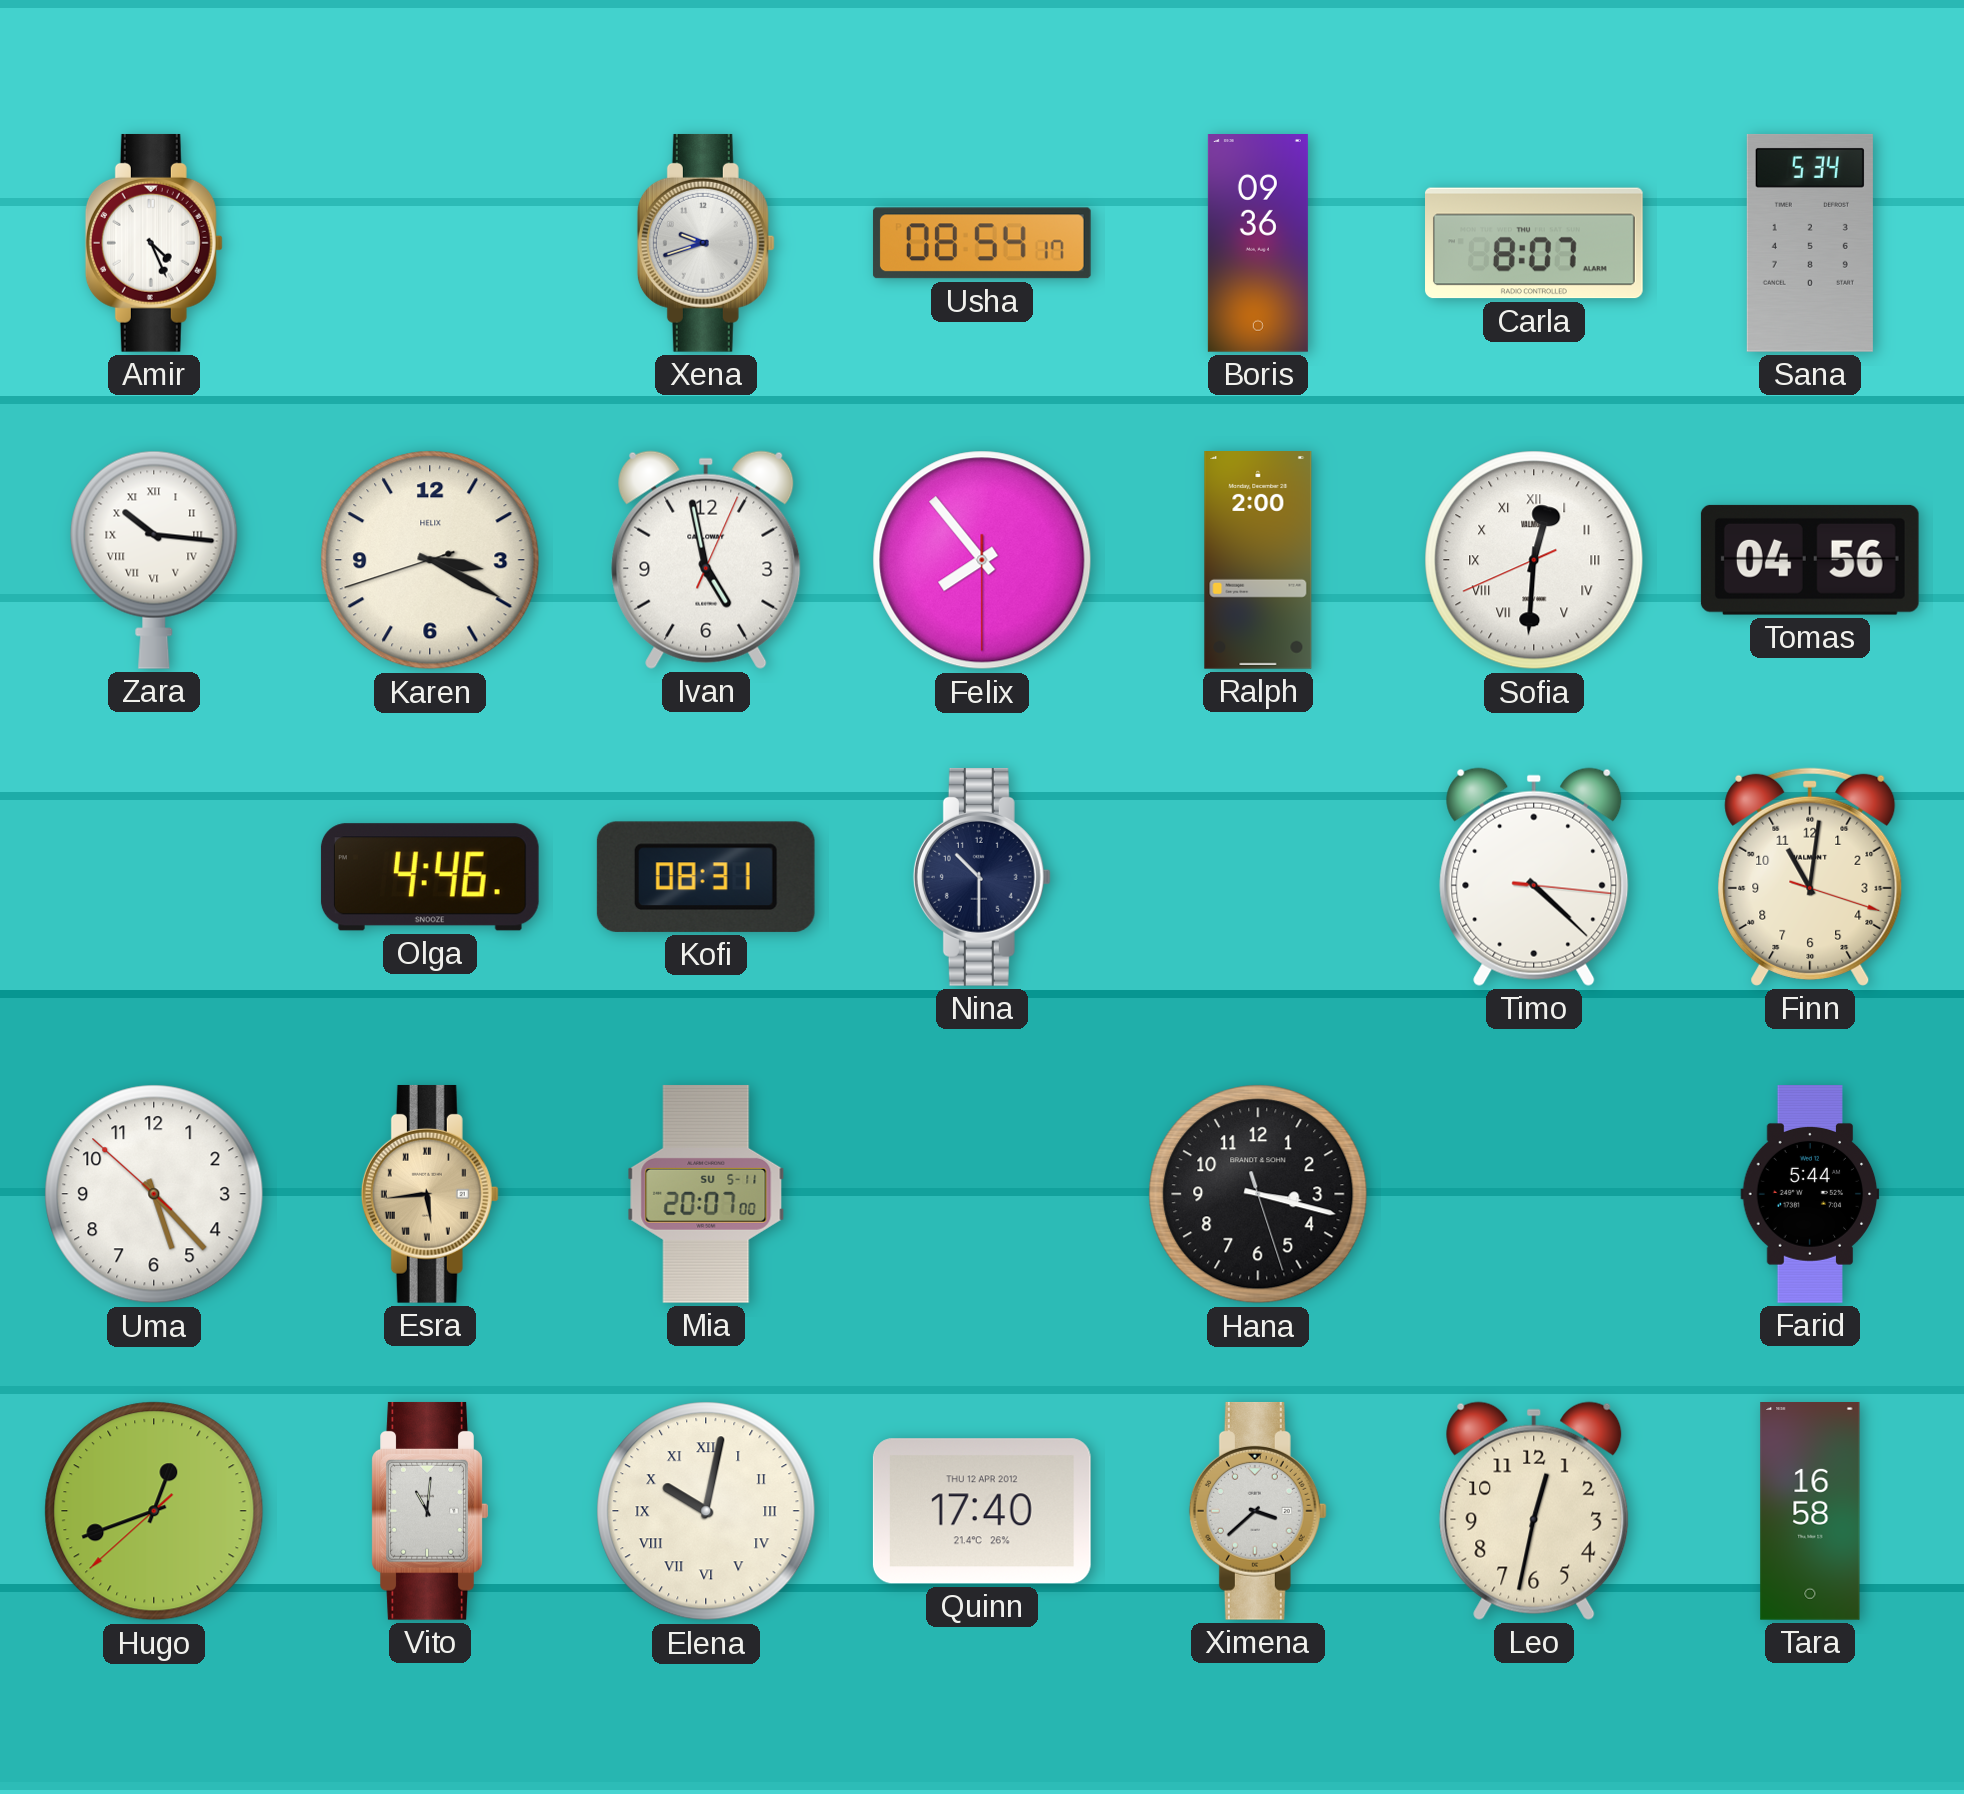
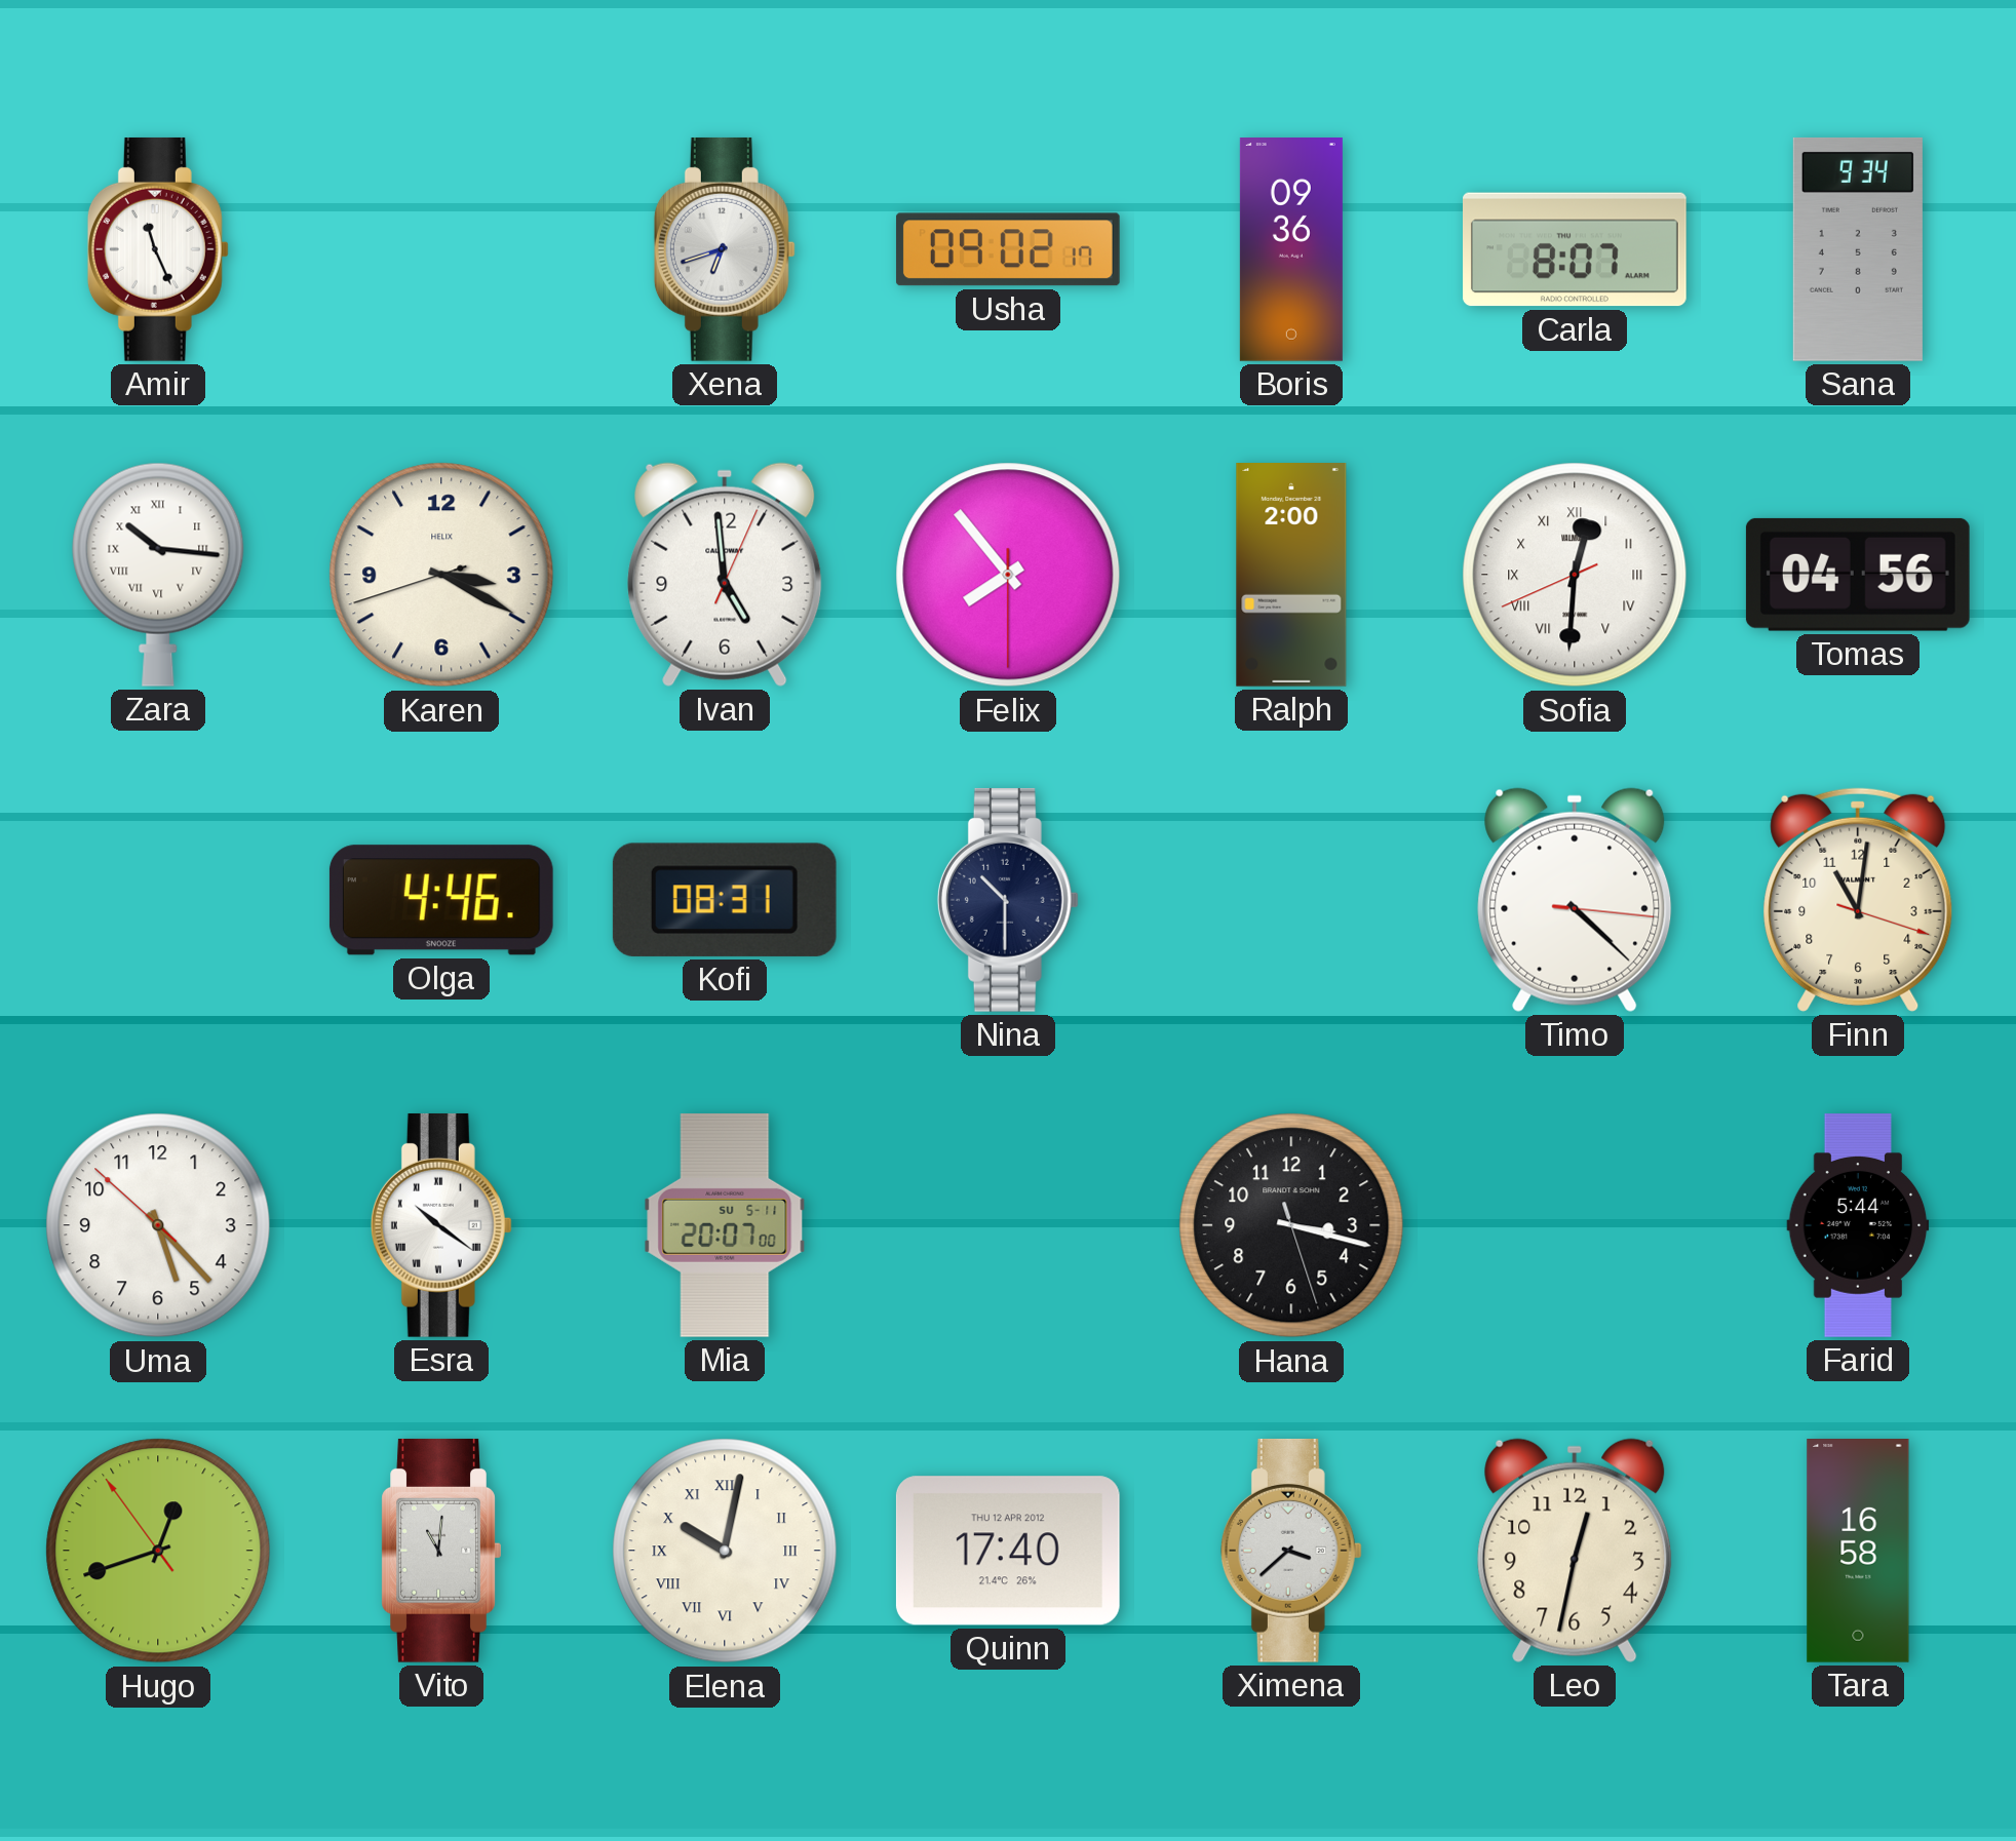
Amir: 4:26 -> 11:26 (158, 249)
Xena: 9:42 -> 6:42 (725, 249)
Usha: 08:54 -> 09:02 (1008, 249)
Sana: 5:34 -> 9:34 (1858, 249)
Ivan: 4:58 -> 4:59 (725, 575)
Esra: 5:44 -> 10:21 (441, 1225)
Esra dial: champagne -> white (441, 1225)
Hugo: 12:41:38 -> 12:41:54 (158, 1551)
